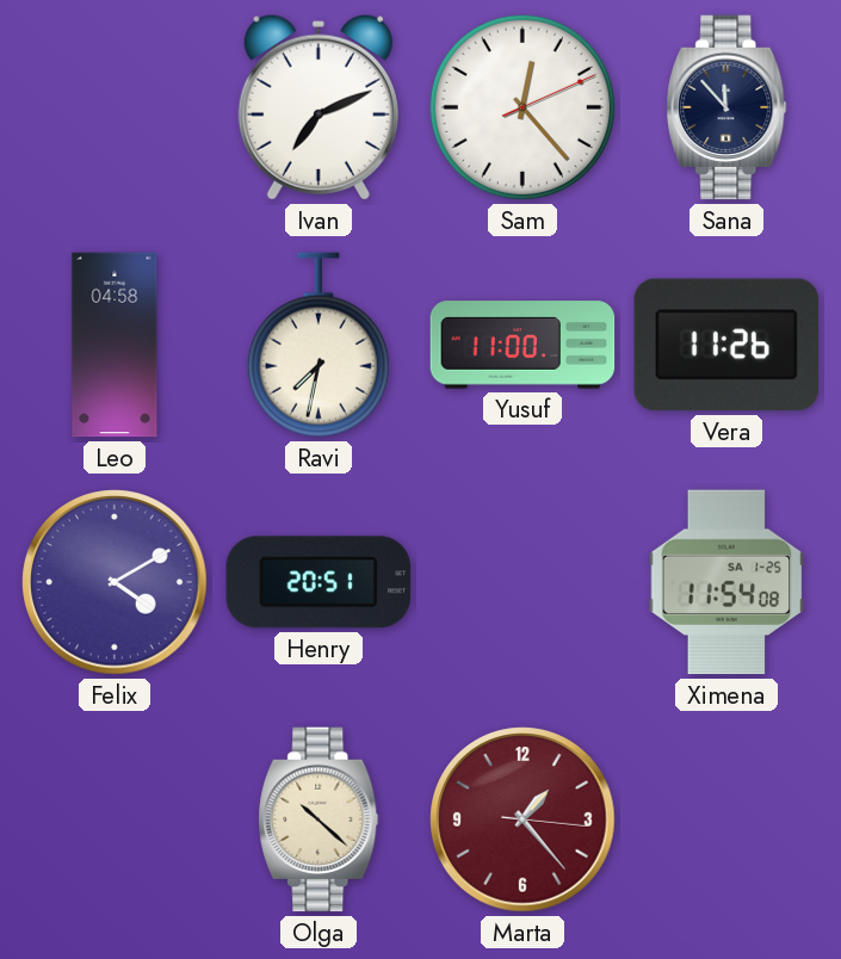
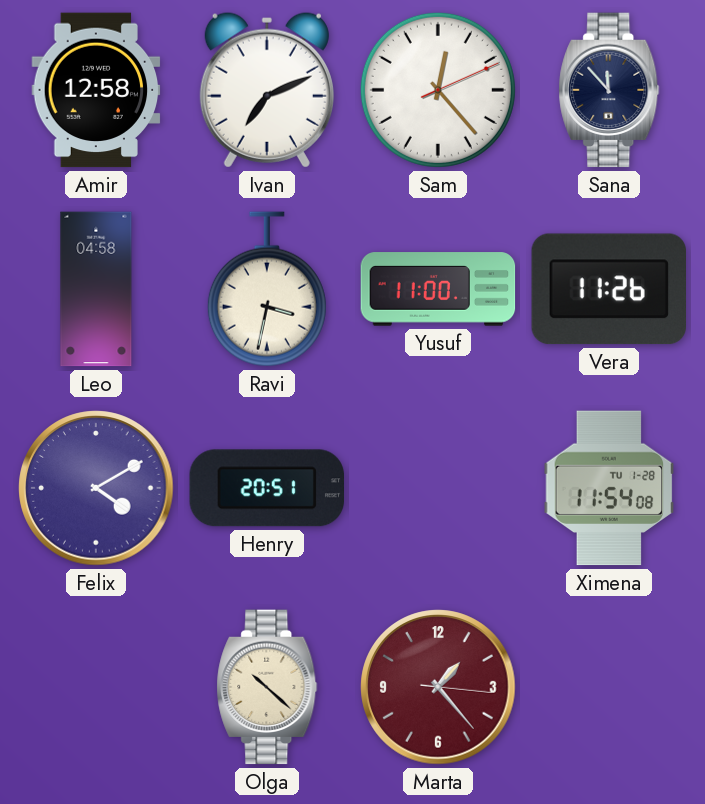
Amir: none -> 12:58 (96, 90)
Ravi: 7:32 -> 3:32 (267, 289)
Ximena date: SA 1-25 -> TU 1-28 (609, 488)
